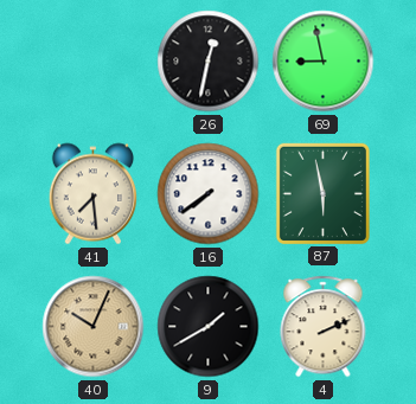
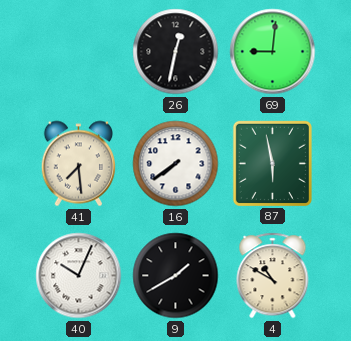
69: 8:58 -> 9:01 (273, 52)
40 dial: champagne -> white (79, 276)
4: 2:11 -> 10:50 (273, 276)
